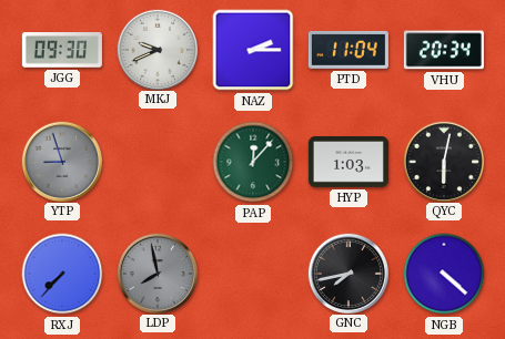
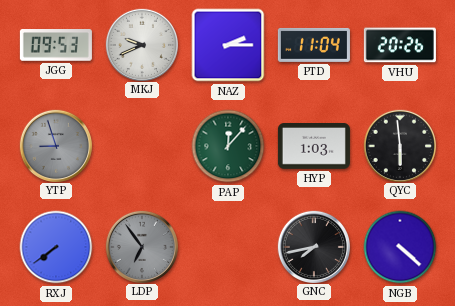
JGG: 09:30 -> 09:53 (56, 45)
VHU: 20:34 -> 20:26 (400, 45)
QYC: 6:02 -> 5:59 (399, 145)
RXJ: 7:37 -> 7:39 (56, 247)
LDP: 7:58 -> 6:54 (141, 246)
